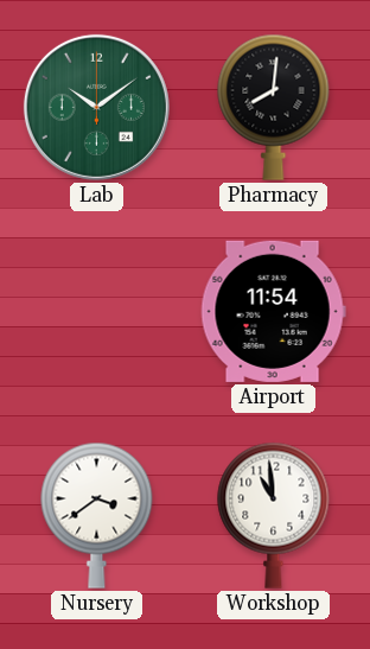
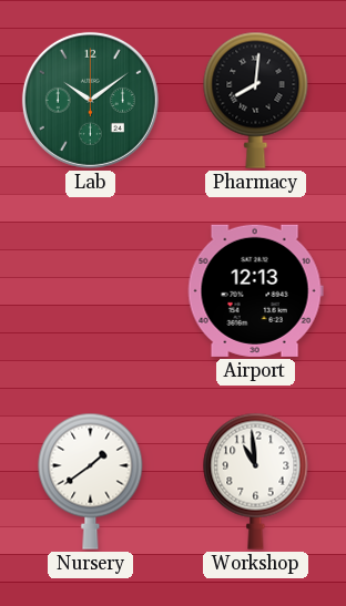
Airport: 11:54 -> 12:13 (255, 290)
Nursery: 3:39 -> 1:39 (91, 481)
